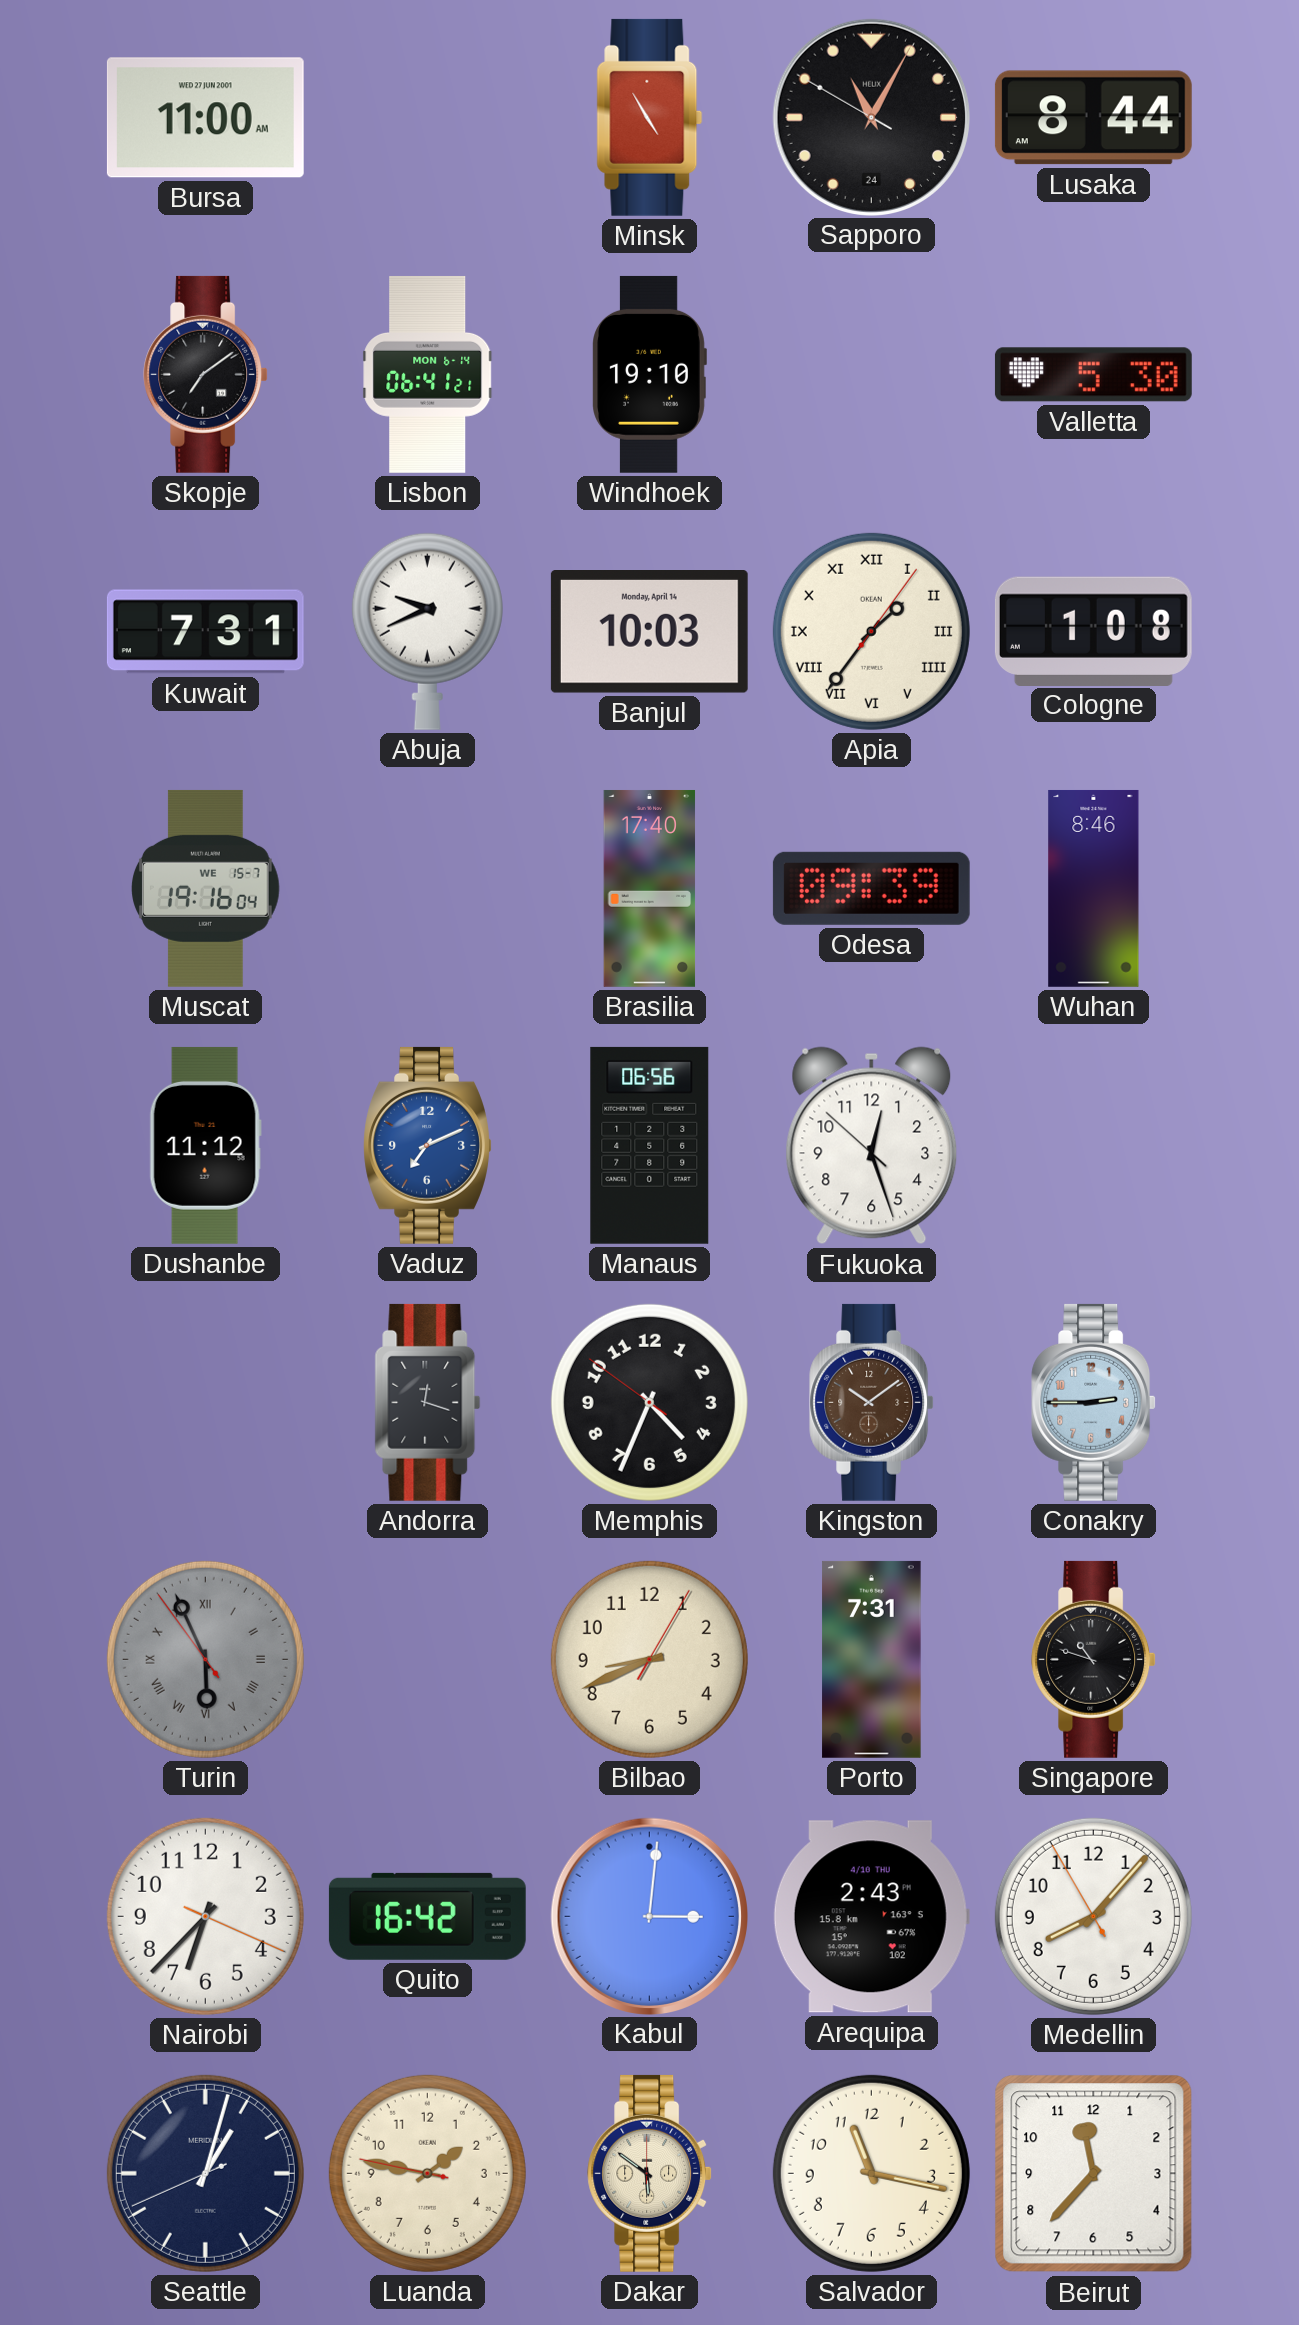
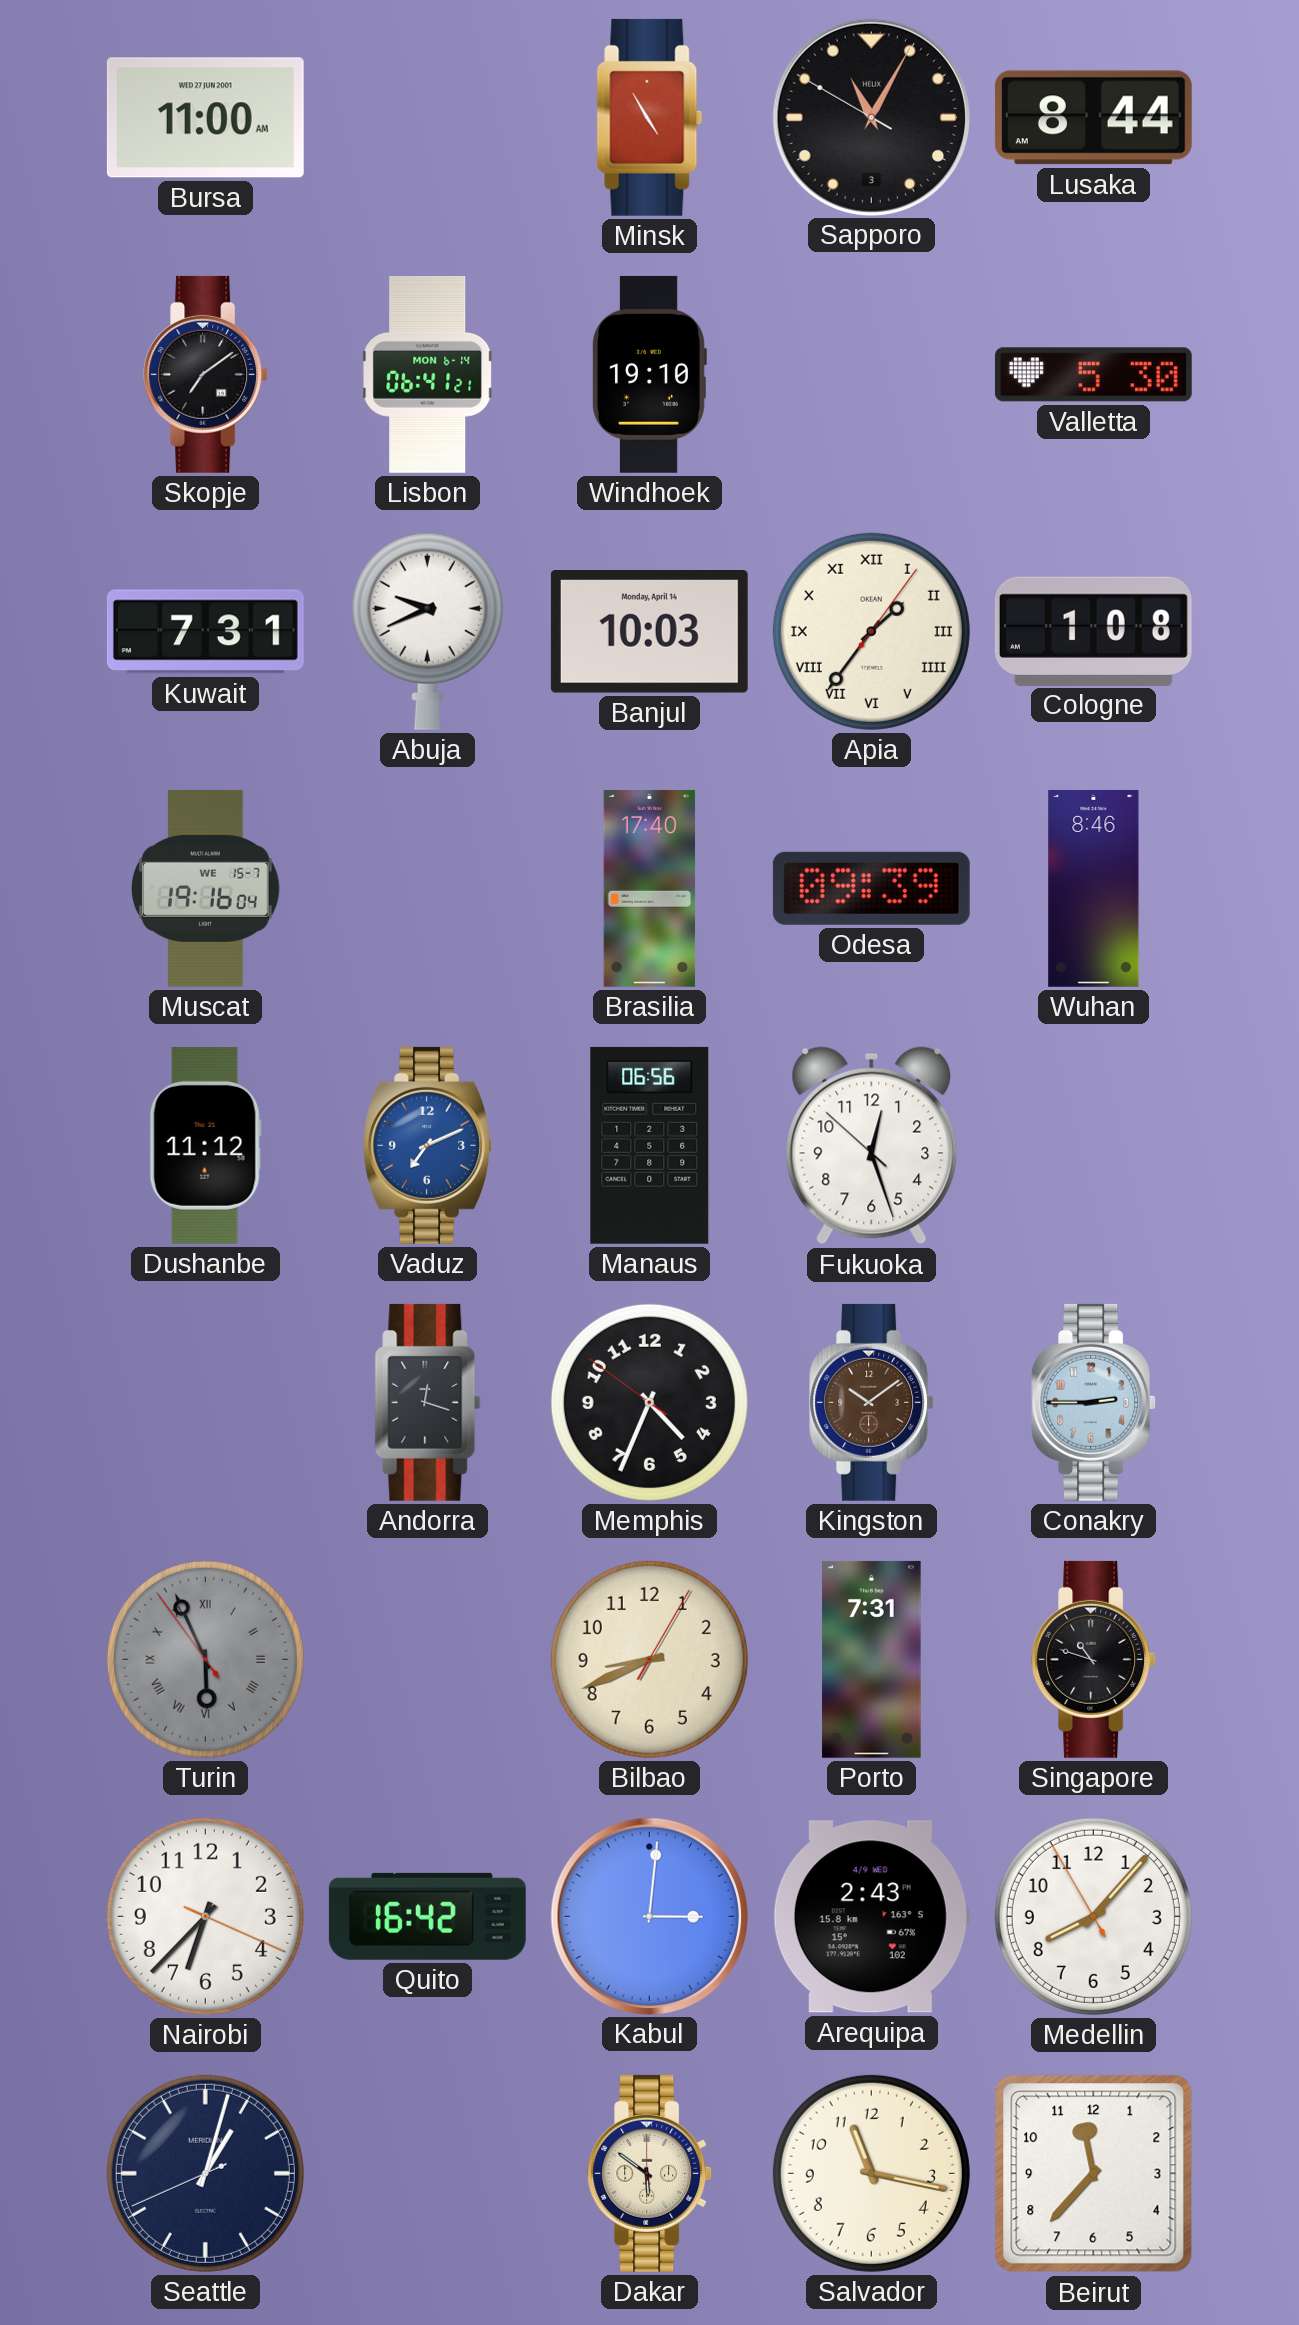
Sapporo date: 24 -> 3 (871, 117)
Arequipa date: 4/10 THU -> 4/9 WED (871, 1917)
Luanda: 1:46 -> none (427, 2173)
